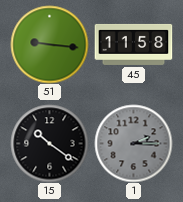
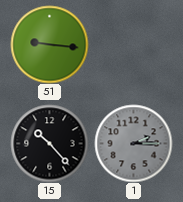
45: 11:58 -> none (133, 44)
15: 10:21 -> 10:23 (49, 143)
